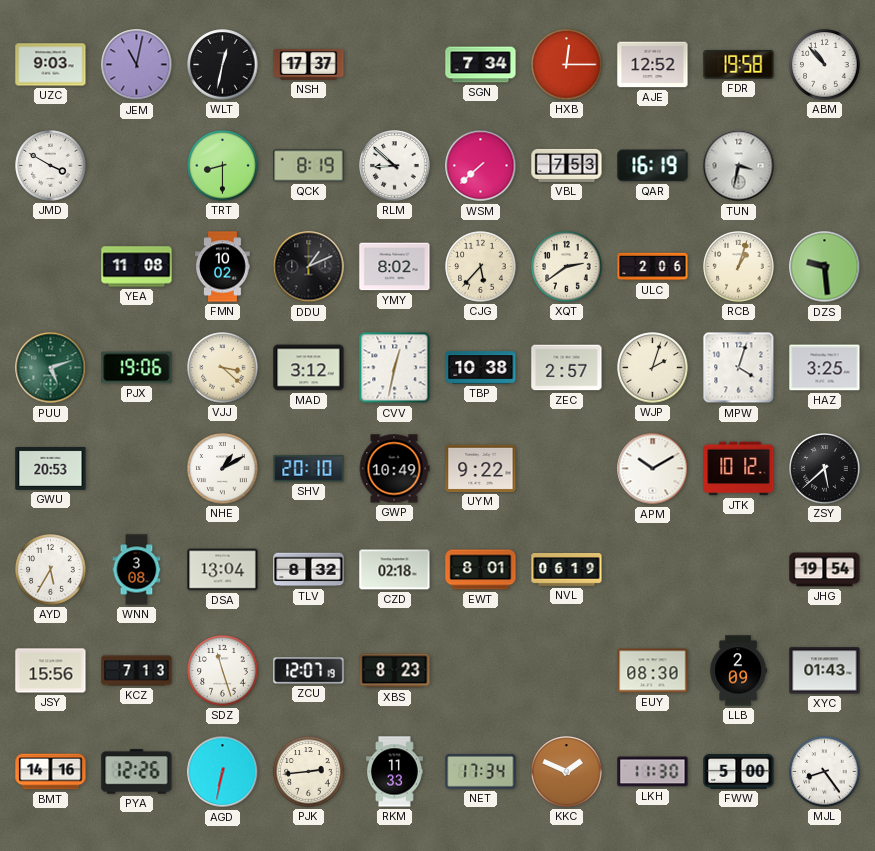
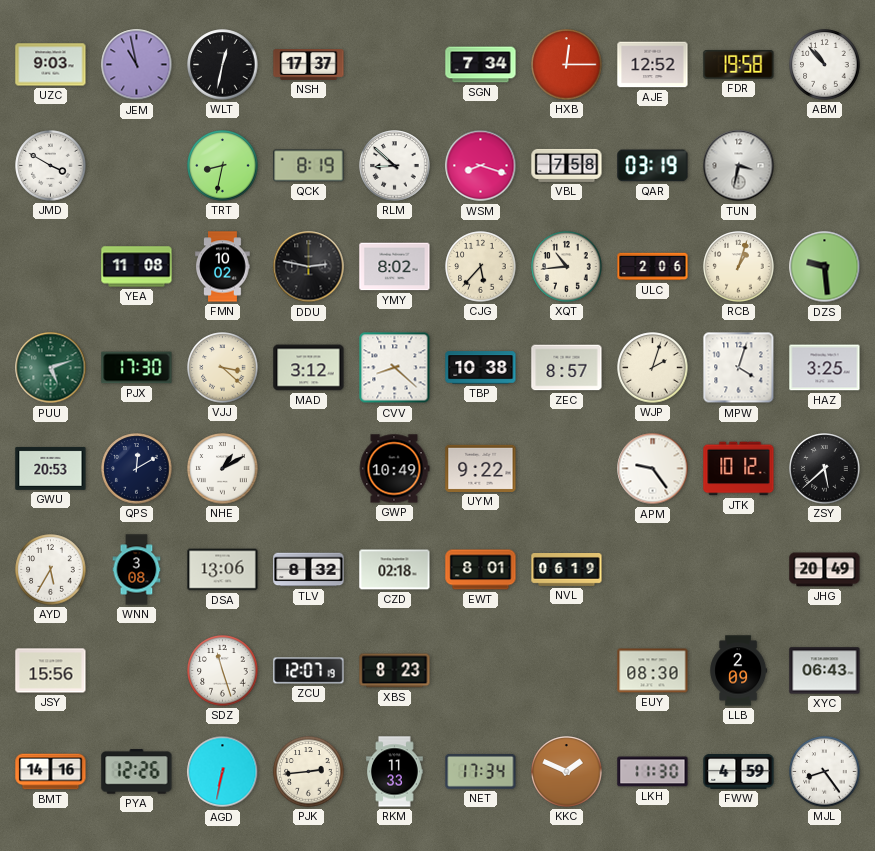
JEM: 11:02 -> 10:58 (137, 65)
TRT: 8:30 -> 8:32 (223, 166)
WSM: 7:38 -> 8:18 (481, 166)
VBL: 7:53 -> 7:58 (567, 165)
QAR: 16:19 -> 03:19 (653, 166)
DDU: 1:11 -> 2:47 (309, 267)
XQT: 2:39 -> 10:44 (567, 267)
PJX: 19:06 -> 17:30 (137, 368)
CVV: 12:32 -> 8:22 (395, 368)
ZEC: 2:57 -> 8:57 (567, 368)
QPS: none -> 12:10 (137, 469)
SHV: 20:10 -> none (309, 469)
APM: 10:10 -> 9:24 (653, 469)
DSA: 13:04 -> 13:06 (223, 570)
JHG: 19:54 -> 20:49 (825, 570)
KCZ: 7:13 -> none (137, 671)
XYC: 01:43 -> 06:43 (825, 671)
FWW: 5:00 -> 4:59 (739, 772)
